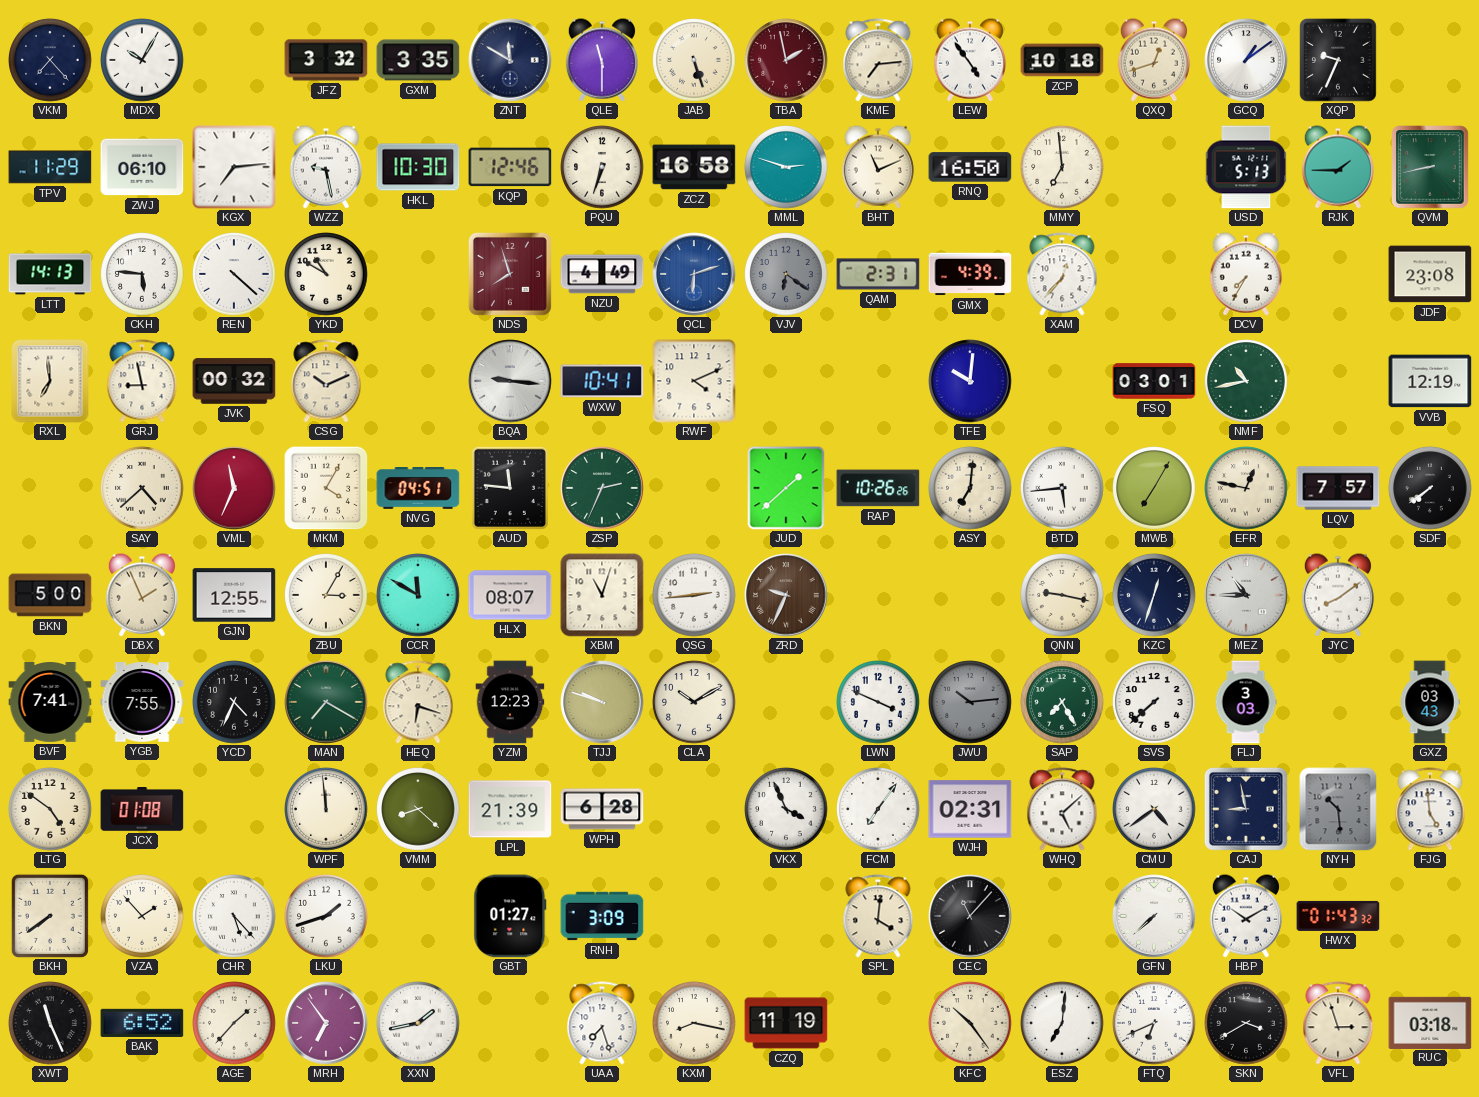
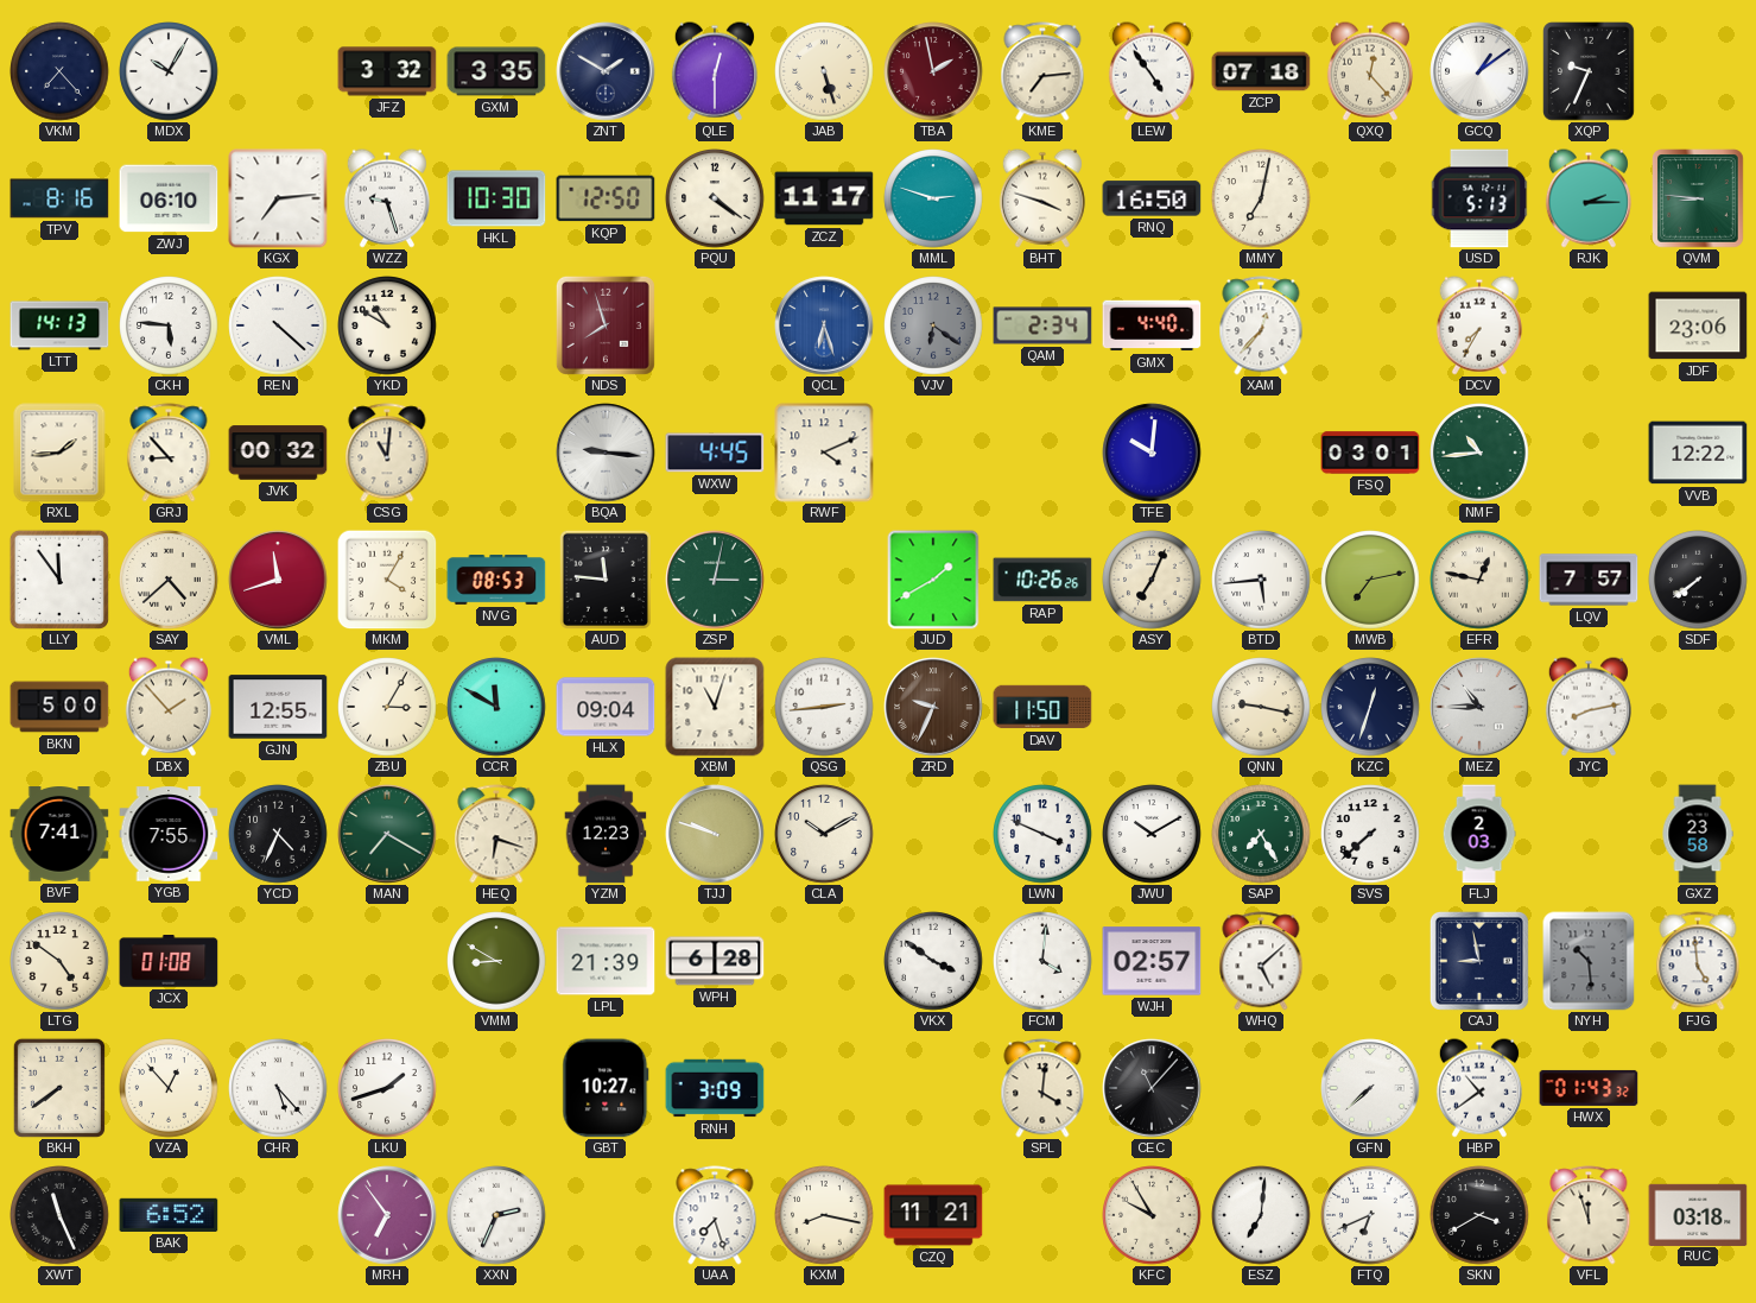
ZNT: 11:50 -> 1:50 (606, 71)
QLE: 11:30 -> 12:30 (715, 71)
ZCP: 10:18 -> 07:18 (1261, 71)
QXQ: 12:42 -> 12:23 (1370, 71)
TPV: 11:29 -> 8:16 (59, 198)
WZZ: 9:28 -> 9:27 (387, 198)
KQP: 12:46 -> 12:50 (606, 198)
PQU: 6:33 -> 4:21 (715, 198)
ZCZ: 16:58 -> 11:17 (824, 198)
BHT: 11:11 -> 3:48 (1042, 198)
MMY: 6:59 -> 7:02 (1261, 198)
RJK: 1:45 -> 2:15 (1589, 198)
QVM: 8:43 -> 8:46 (1698, 198)
NZU: 4:49 -> none (602, 274)
QCL: 6:12 -> 6:27 (824, 325)
QAM: 2:31 -> 2:34 (1042, 325)
GMX: 4:39 -> 4:40 (1152, 325)
JDF: 23:08 -> 23:06 (1698, 325)
RXL: 6:59 -> 1:44 (59, 453)
GRJ: 8:58 -> 8:53 (169, 453)
CSG: 10:11 -> 11:01 (387, 453)
WXW: 10:41 -> 4:45 (715, 453)
NMF: 10:43 -> 10:44 (1479, 453)
VVB: 12:19 -> 12:22 (1698, 453)
LLY: none -> 11:54 (59, 580)
VML: 11:34 -> 11:42 (278, 580)
NVG: 04:51 -> 08:53 (496, 581)
ZSP: 2:34 -> 3:02 (715, 580)
JUD: 1:38 -> 1:40 (933, 580)
ASY: 7:01 -> 7:04 (1152, 580)
MWB: 7:05 -> 7:13 (1370, 580)
DBX: 1:56 -> 1:53 (169, 707)
HLX: 08:07 -> 09:04 (606, 707)
DAV: none -> 11:50 (1042, 707)
JYC: 8:09 -> 8:13 (1589, 707)
JWU: 10:14 -> 10:10 (1152, 834)
JWU dial: grey -> white (1152, 834)
FLJ: 3:03 -> 2:03 (1479, 834)
GXZ: 03:43 -> 23:58 (1698, 834)
WPF: 11:59 -> none (326, 809)
VMM: 8:22 -> 8:50 (496, 961)
VKX: 3:56 -> 3:51 (933, 961)
FCM: 7:06 -> 4:01 (1042, 961)
WJH: 02:31 -> 02:57 (1152, 961)
CMU: 4:39 -> none (1154, 809)
VZA: 1:53 -> 12:53 (169, 1088)
GBT: 01:27 -> 10:27 (606, 1088)
HBP: 10:10 -> 10:39 (1479, 1088)
AGE: 1:37 -> none (234, 1023)
XXN: 1:43 -> 2:34 (496, 1215)
CZQ: 11:19 -> 11:21 (933, 1215)
KFC: 10:24 -> 9:55 (1152, 1215)
VFL: 2:57 -> 11:57 (1589, 1215)
